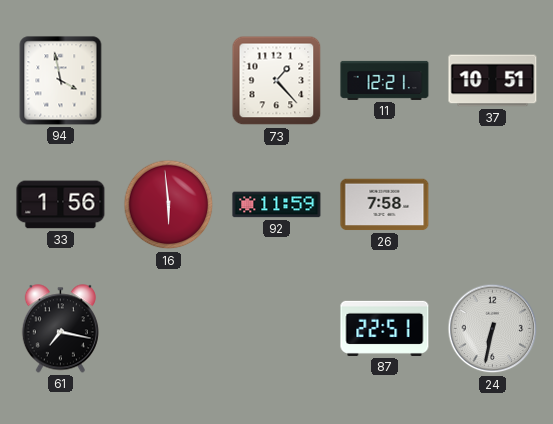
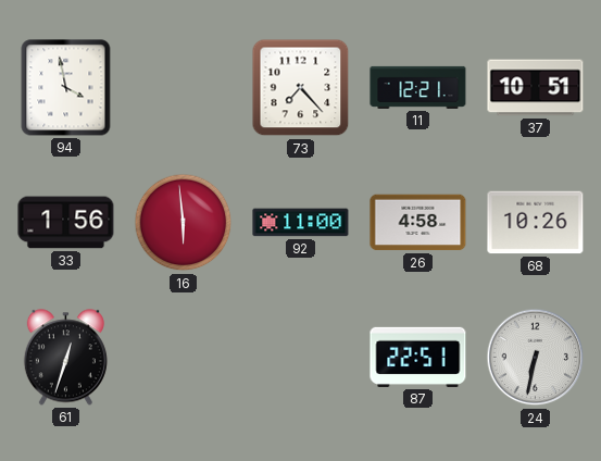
73: 1:23 -> 7:23 (301, 88)
92: 11:59 -> 11:00 (301, 223)
26: 7:58 -> 4:58 (418, 223)
68: none -> 10:26 (536, 223)
61: 7:17 -> 12:33 (65, 358)
